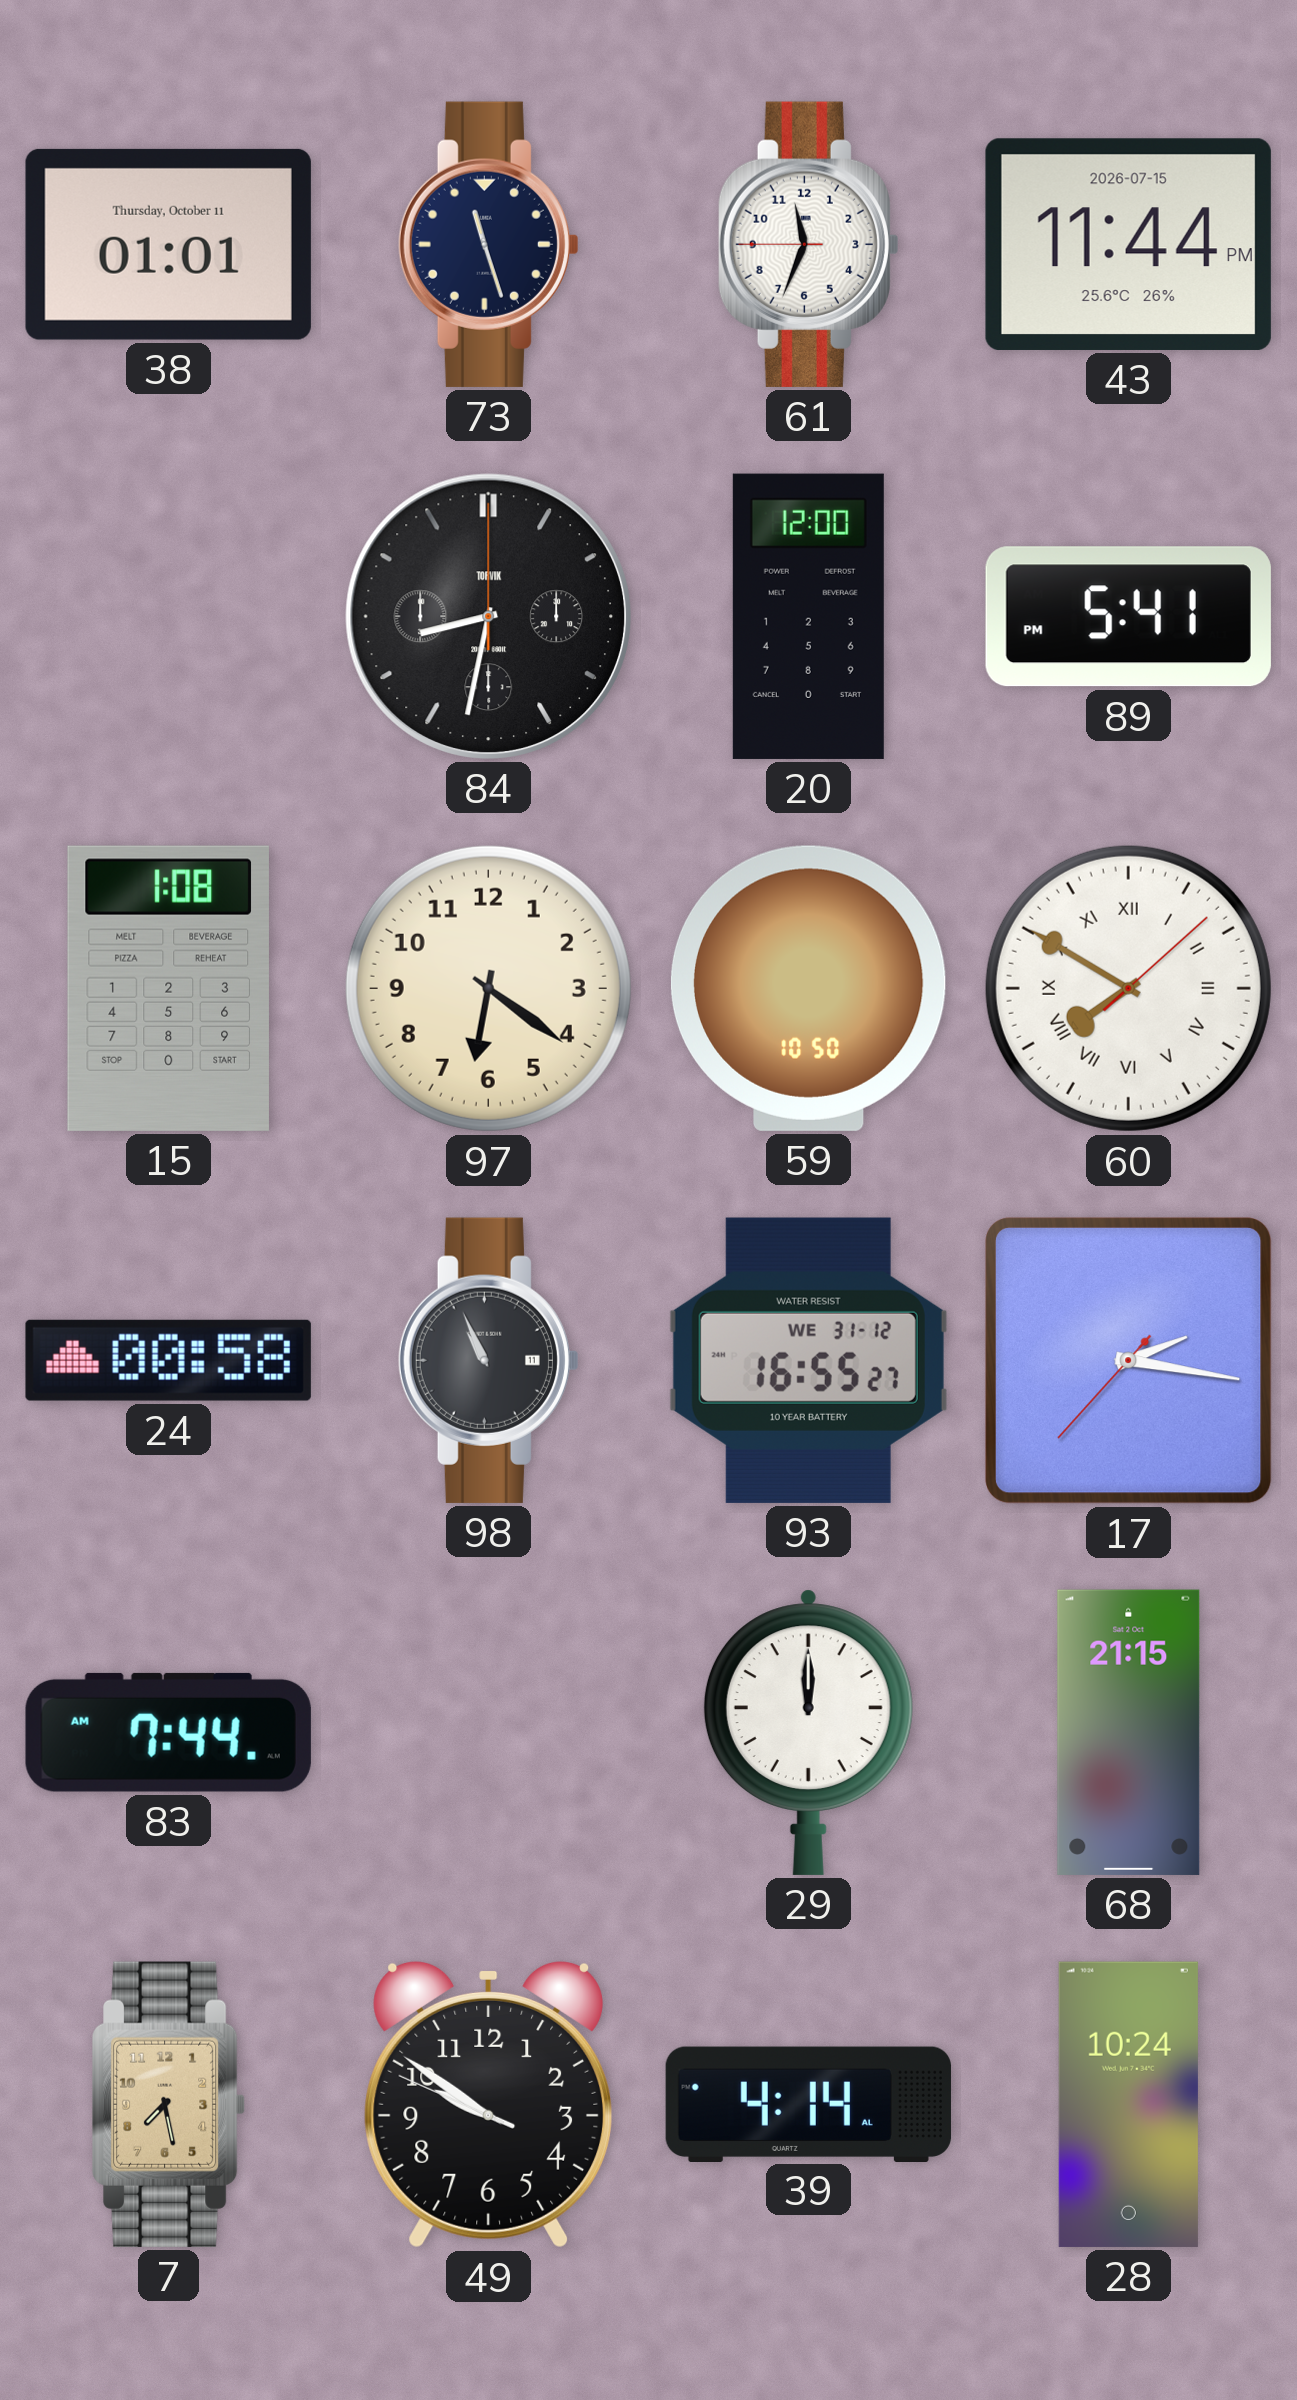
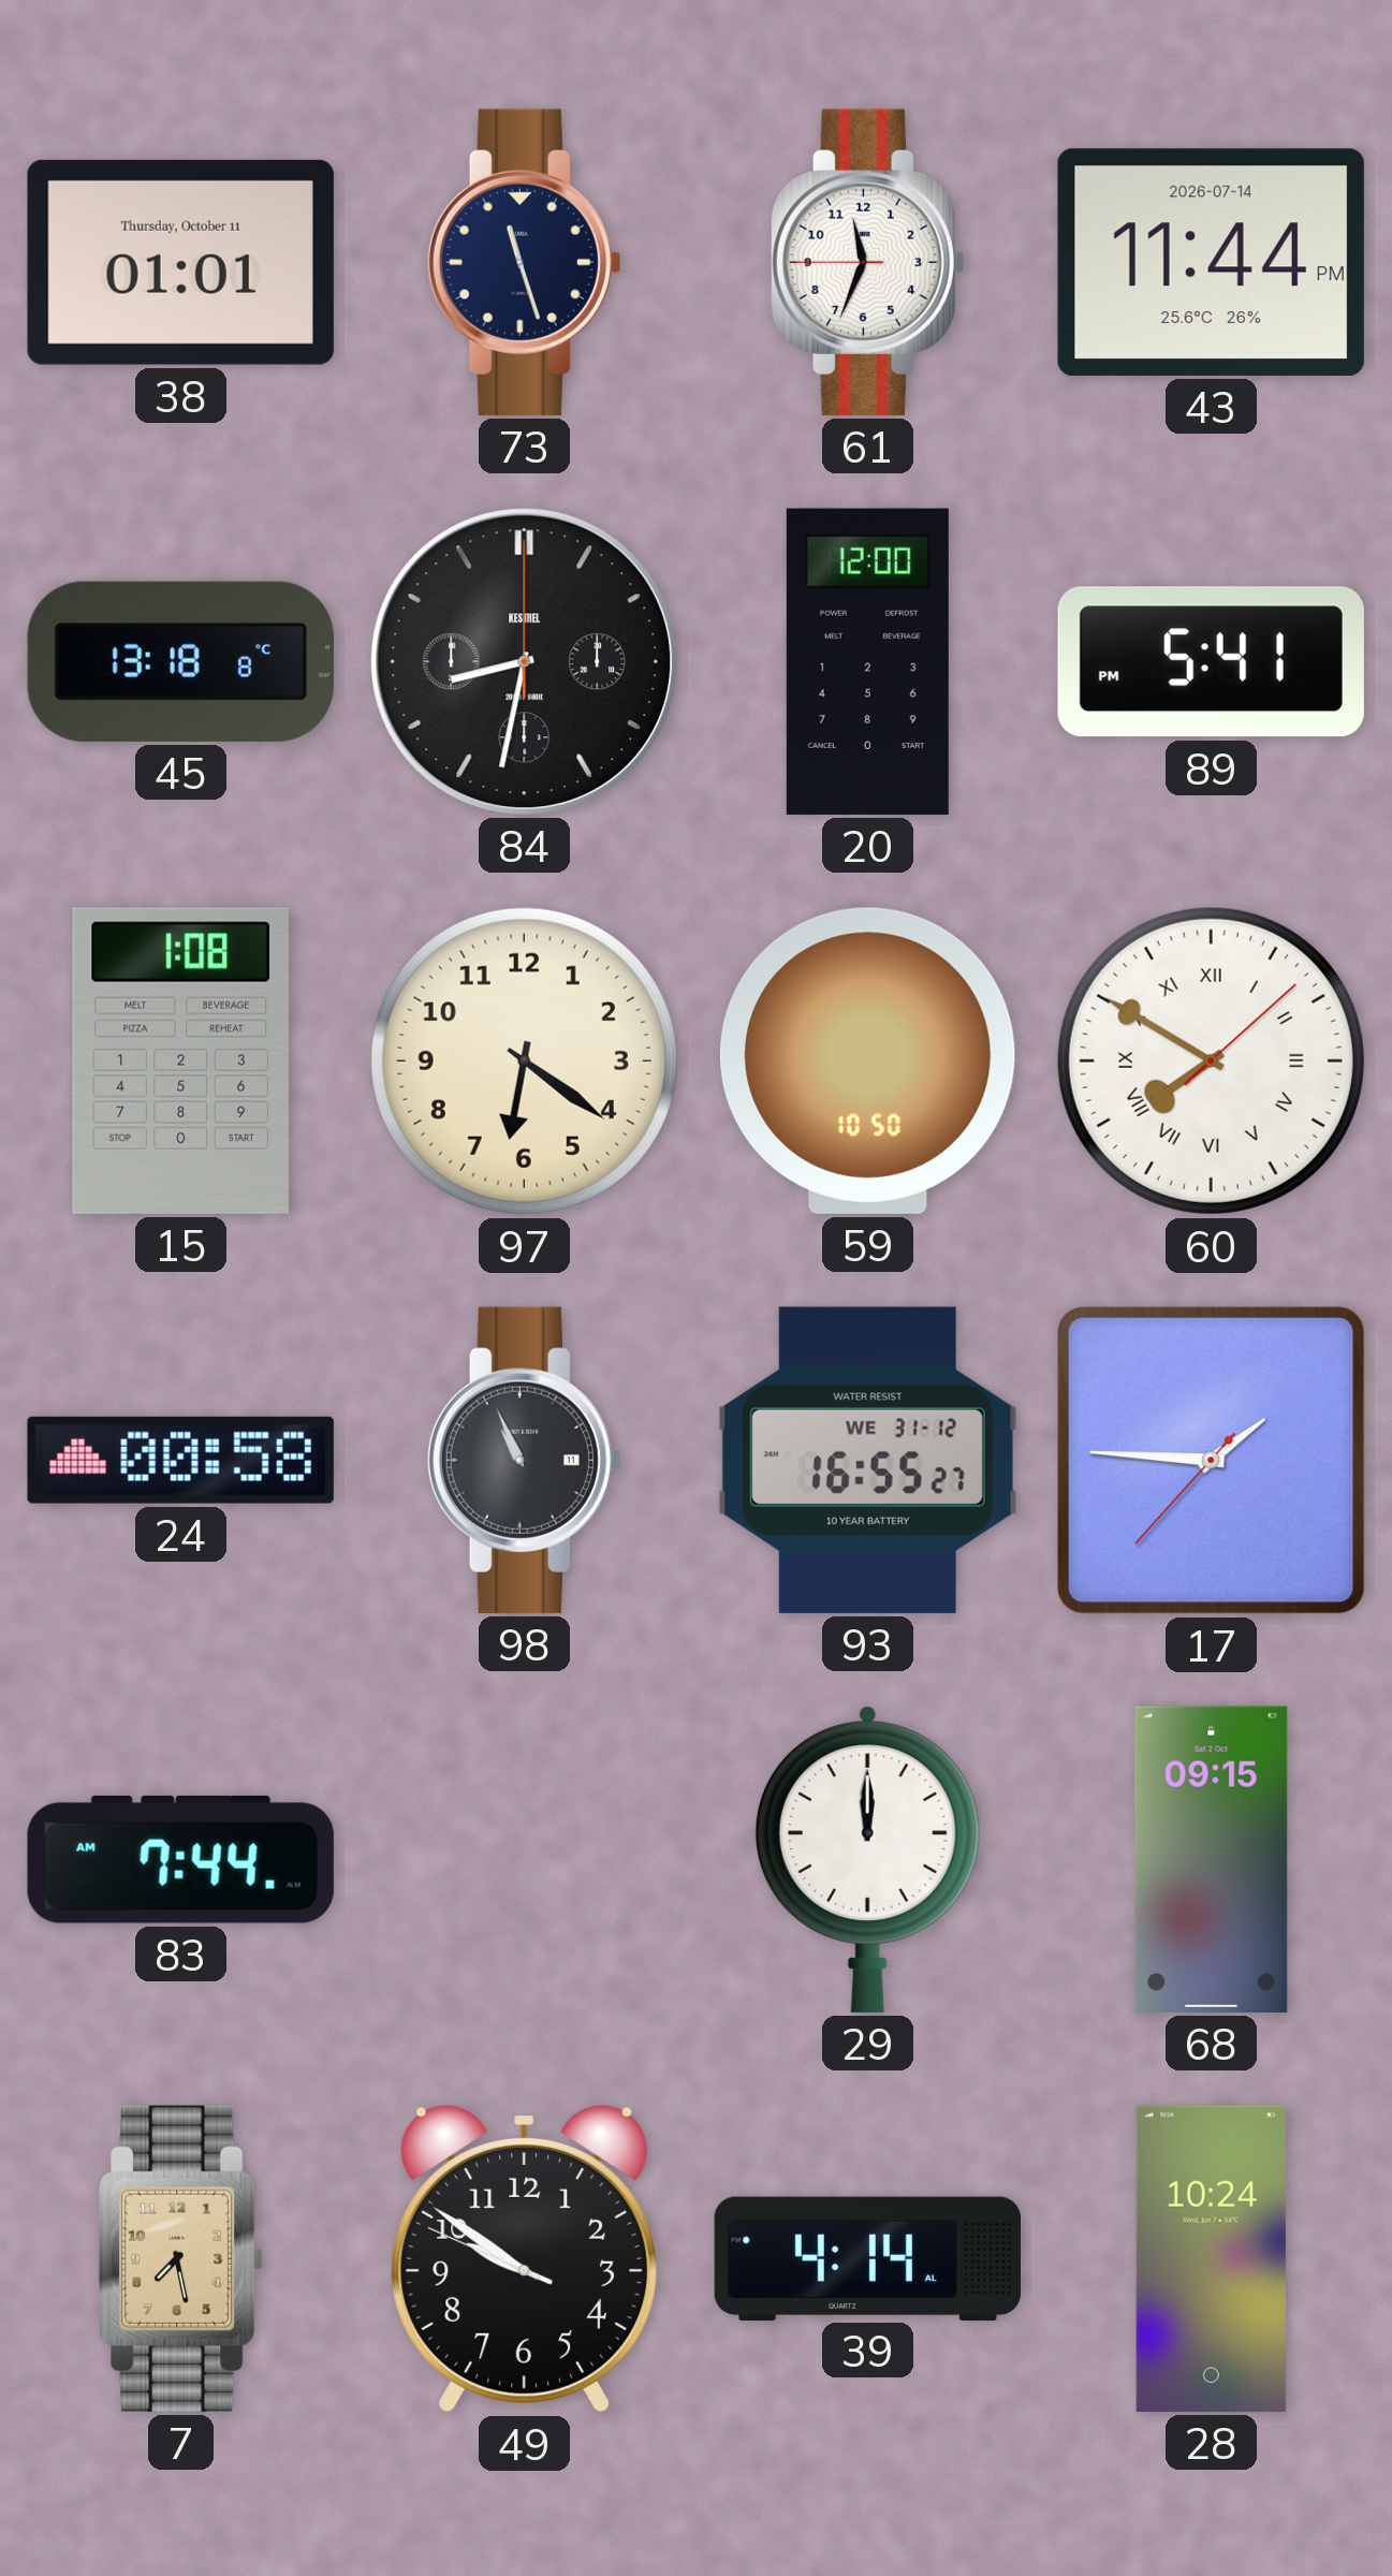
43 date: 2026-07-15 -> 2026-07-14 (1211, 262)
45: none -> 13:18 (180, 661)
84 brand: TORVIK -> KESTREL (524, 661)
17: 2:16 -> 1:45 (1211, 1460)
68: 21:15 -> 09:15 (1212, 1859)
